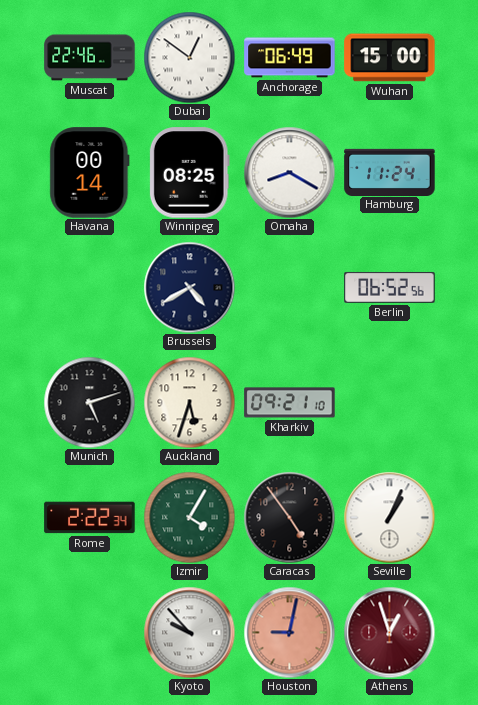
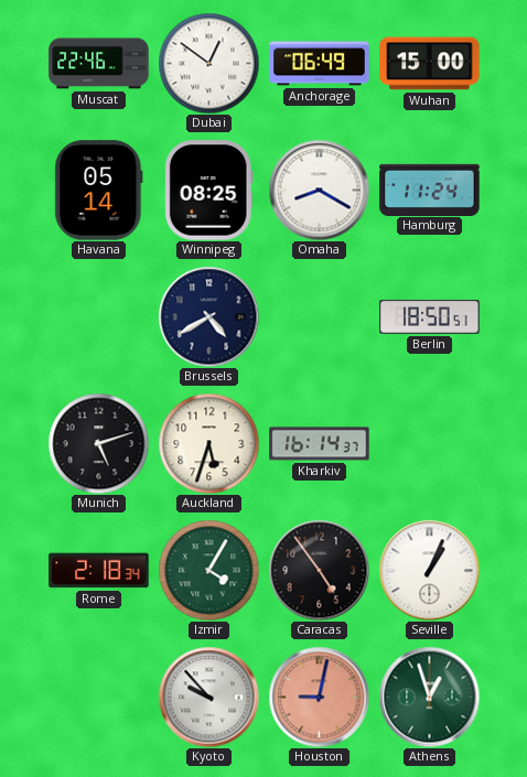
Havana: 00:14 -> 05:14 (99, 191)
Berlin: 06:52 -> 18:50 (430, 316)
Kharkiv: 09:21 -> 16:14 (320, 444)
Rome: 2:22 -> 2:18 (99, 571)
Athens dial: burgundy -> green (429, 697)
